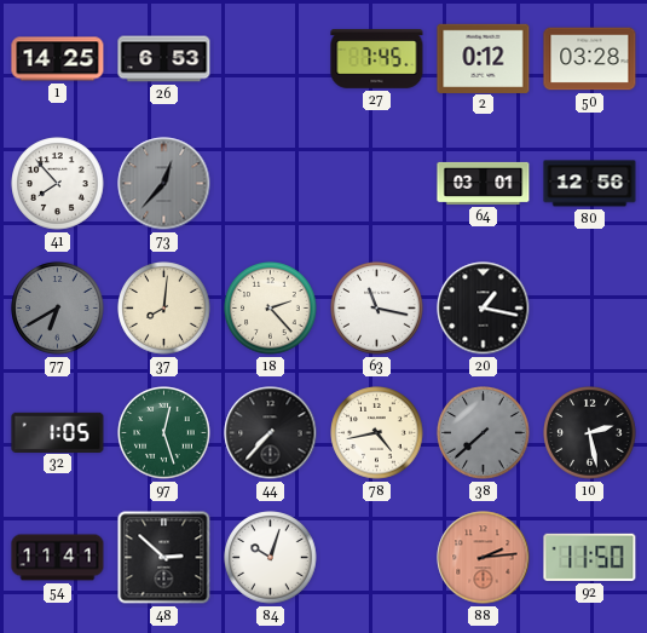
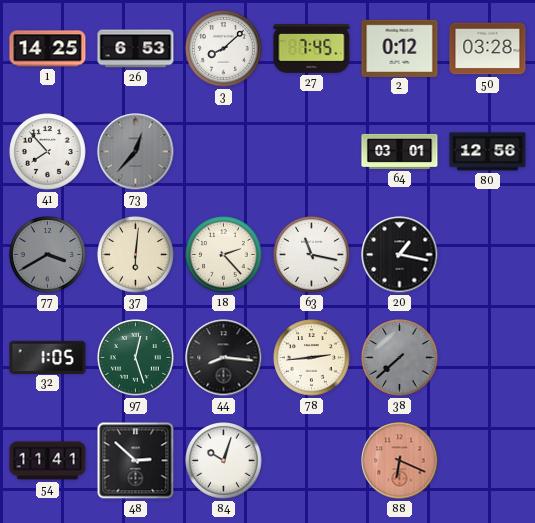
3: none -> 8:08 (224, 49)
77: 6:40 -> 3:40 (48, 255)
37: 8:01 -> 6:01 (136, 255)
44: 7:37 -> 8:16 (224, 358)
78: 4:43 -> 2:44 (312, 358)
10: 2:28 -> none (590, 433)
88: 2:14 -> 6:19 (400, 461)
92: 11:50 -> none (590, 557)
